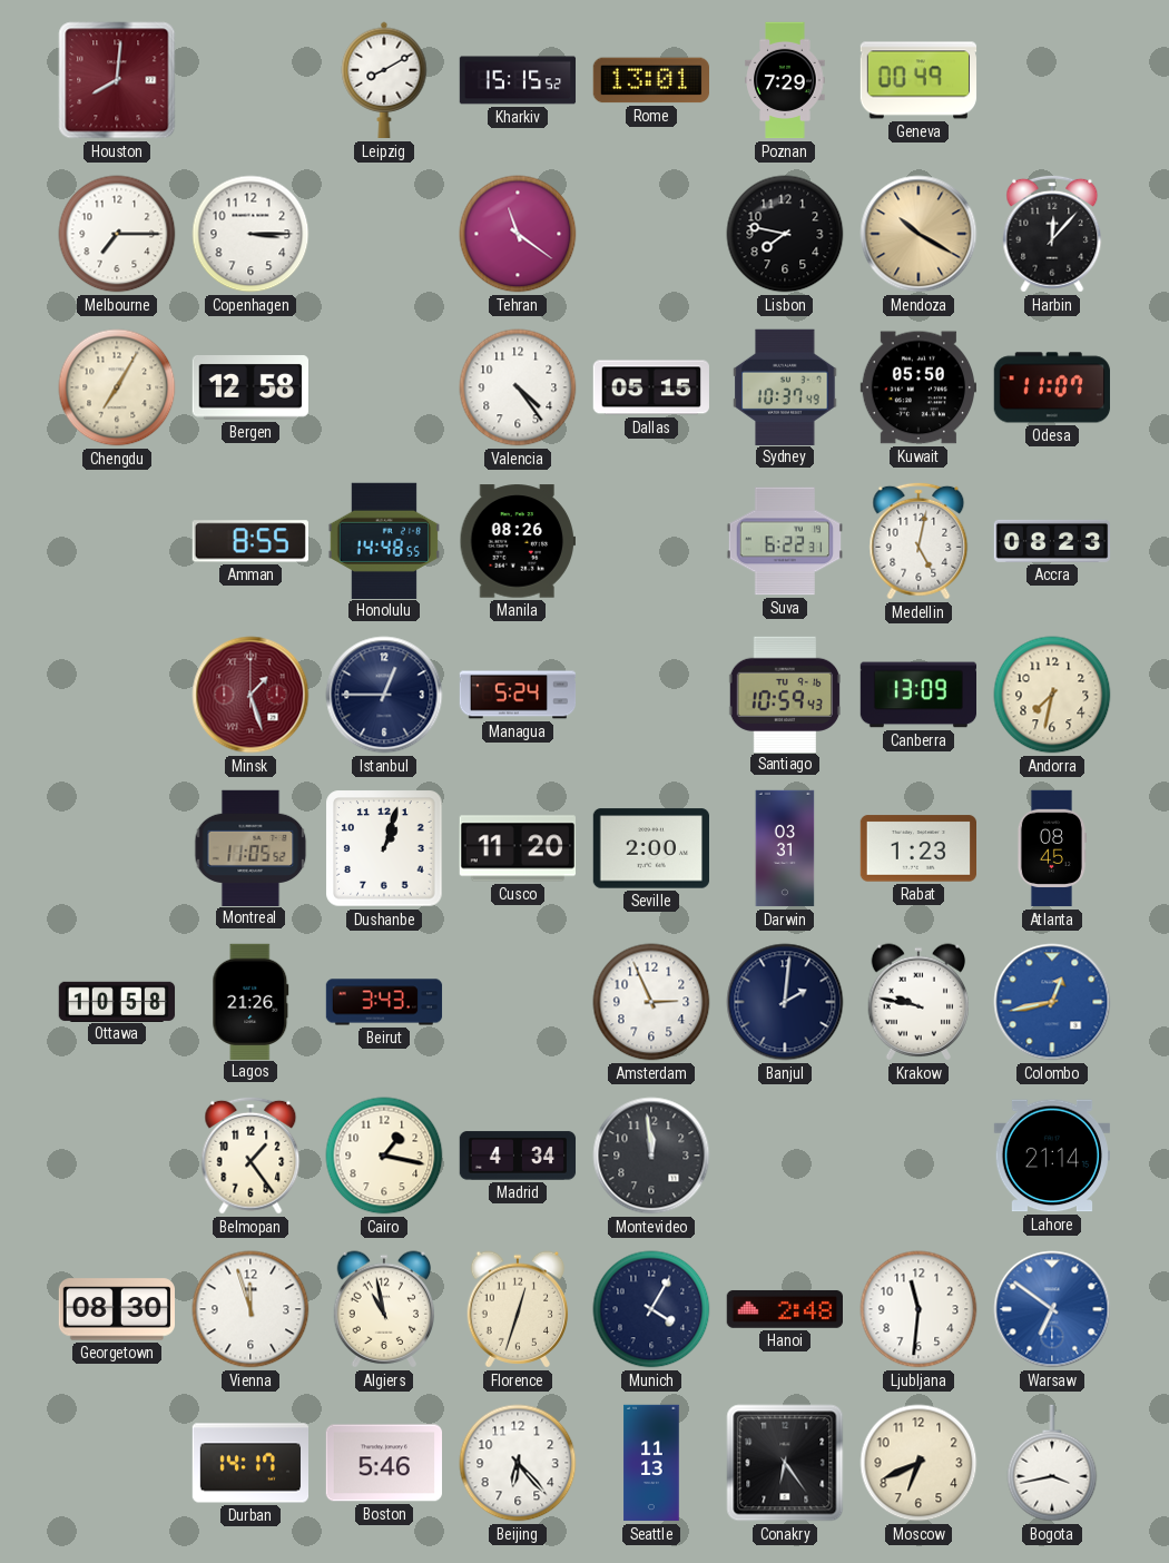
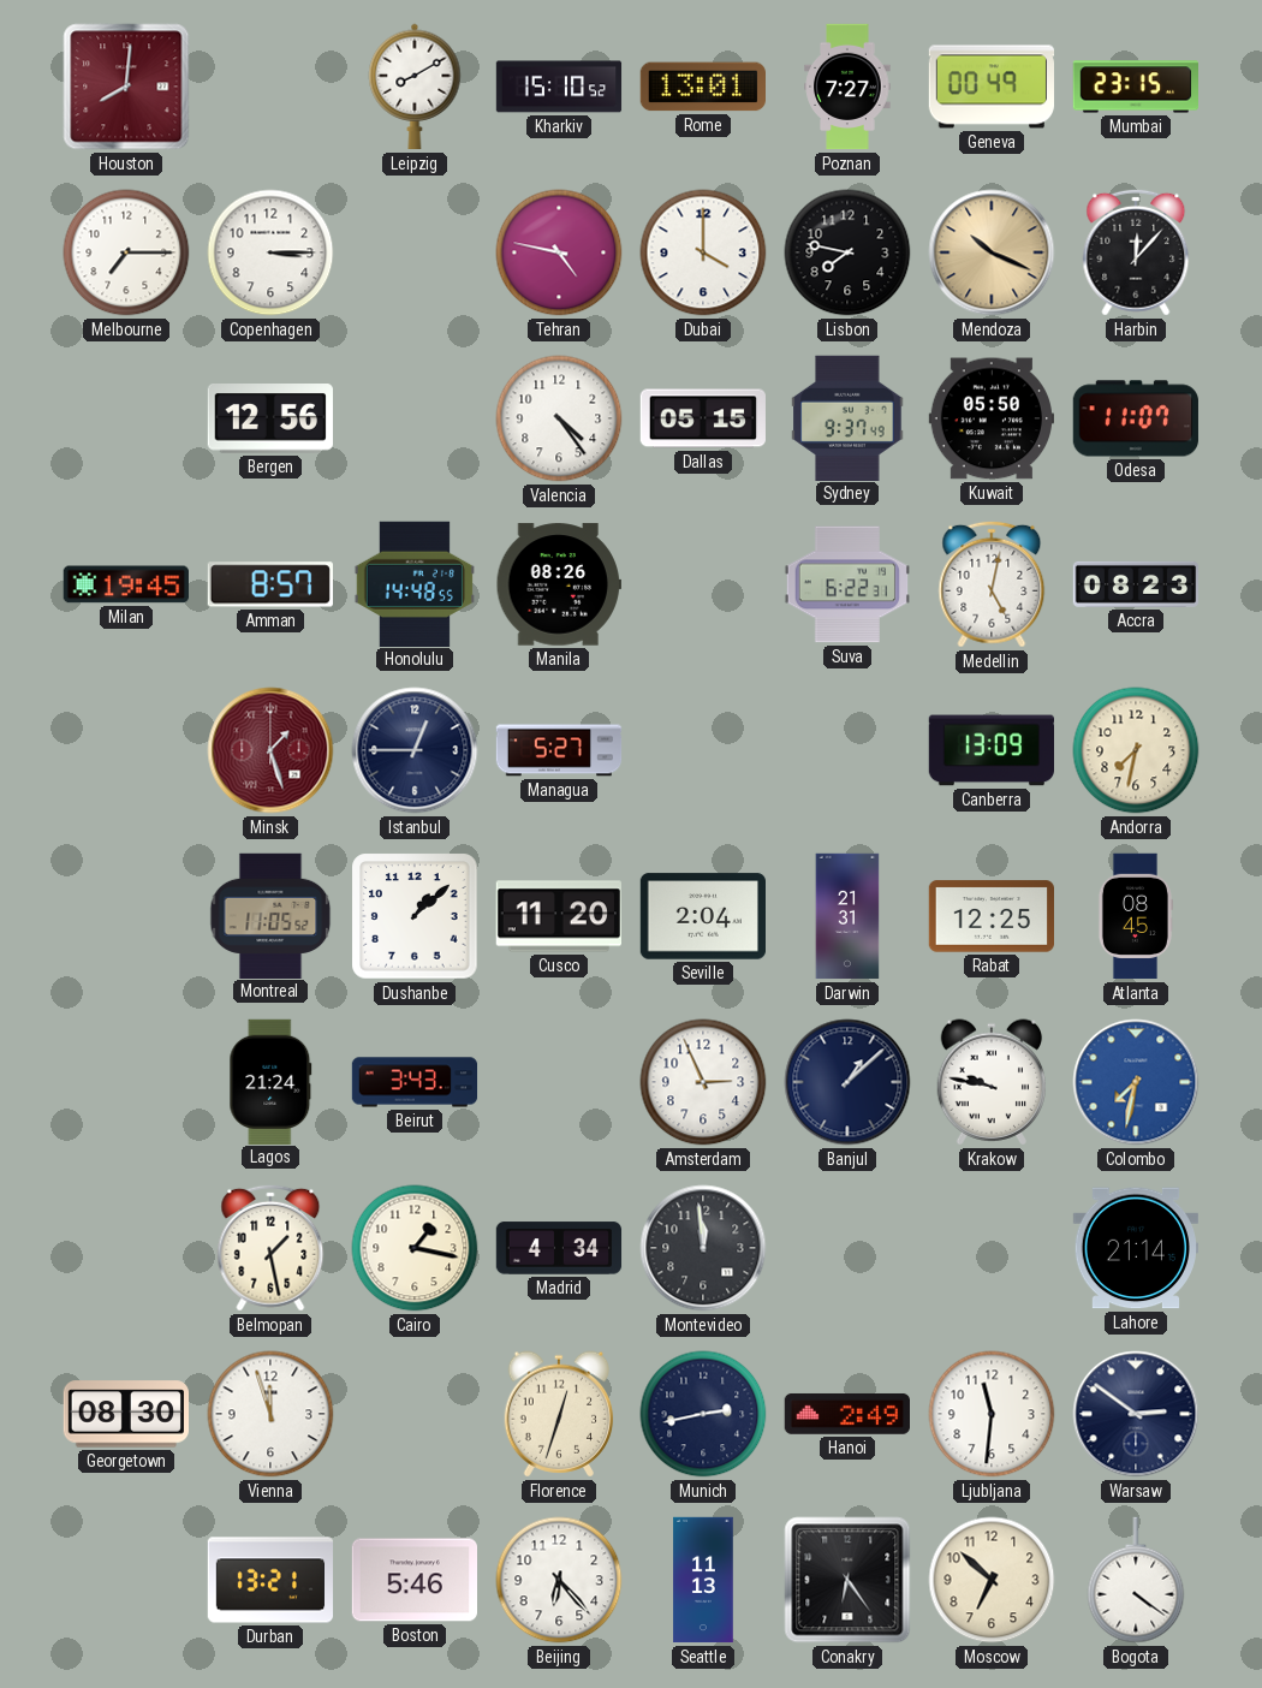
Kharkiv: 15:15 -> 15:10 (559, 87)
Poznan: 7:29 -> 7:27 (847, 87)
Mumbai: none -> 23:15 (1135, 87)
Tehran: 11:21 -> 4:47 (559, 252)
Dubai: none -> 4:00 (703, 252)
Mendoza: 10:20 -> 10:19 (992, 252)
Chengdu: 7:05 -> none (117, 387)
Bergen: 12:58 -> 12:56 (270, 418)
Sydney: 10:37 -> 9:37 (847, 417)
Milan: none -> 19:45 (125, 584)
Amman: 8:55 -> 8:57 (270, 584)
Managua: 5:24 -> 5:27 (559, 750)
Santiago: 10:59 -> none (785, 694)
Dushanbe: 1:03 -> 1:08 (415, 916)
Seville: 2:00 -> 2:04 (702, 916)
Darwin: 03:31 -> 21:31 (847, 916)
Rabat: 1:23 -> 12:25 (990, 916)
Ottawa: 10:58 -> none (117, 1001)
Lagos: 21:26 -> 21:24 (270, 1081)
Banjul: 2:01 -> 1:08 (847, 1082)
Colombo: 12:43 -> 7:32 (1136, 1082)
Belmopan: 1:24 -> 1:28 (270, 1248)
Algiers: 10:58 -> none (384, 1309)
Munich: 4:05 -> 2:43 (703, 1414)
Hanoi: 2:48 -> 2:49 (846, 1414)
Warsaw: 6:51 -> 2:51 (1136, 1414)
Warsaw dial: blue -> navy (1136, 1414)
Durban: 14:17 -> 13:21 (270, 1580)
Moscow: 6:41 -> 6:52 (992, 1580)
Bogota: 3:43 -> 4:21 (1136, 1580)
